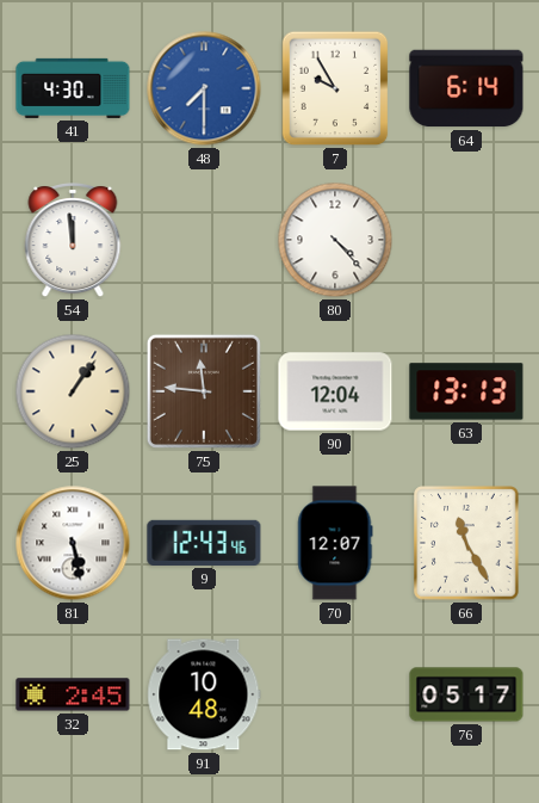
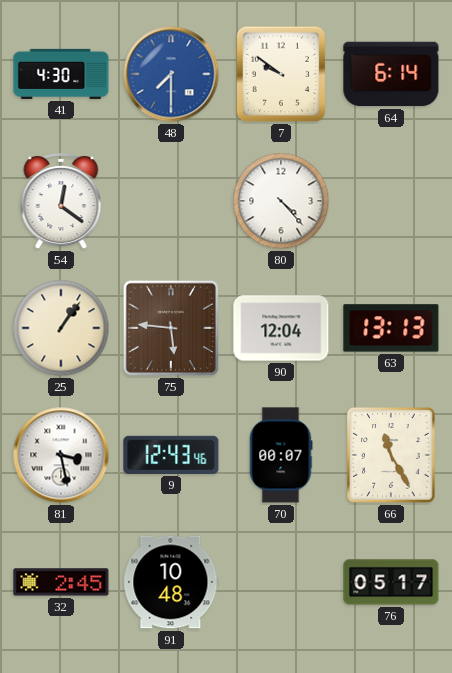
7: 9:55 -> 9:51 (281, 74)
54: 11:59 -> 12:21 (61, 201)
75: 11:46 -> 5:46 (171, 328)
81: 5:28 -> 3:28 (61, 455)
70: 12:07 -> 00:07 (281, 455)
